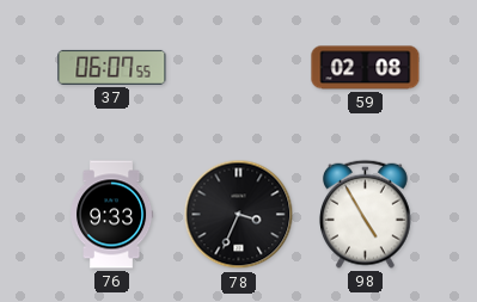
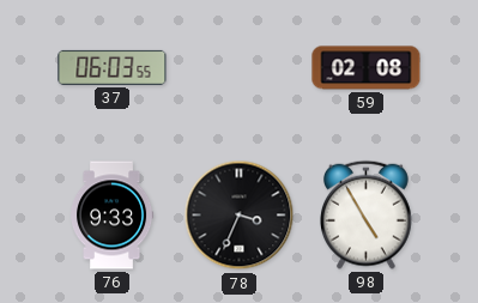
37: 06:07 -> 06:03 (113, 67)
